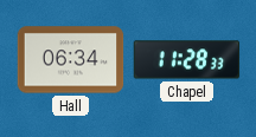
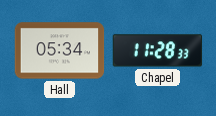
Hall: 06:34 -> 05:34 (60, 51)
